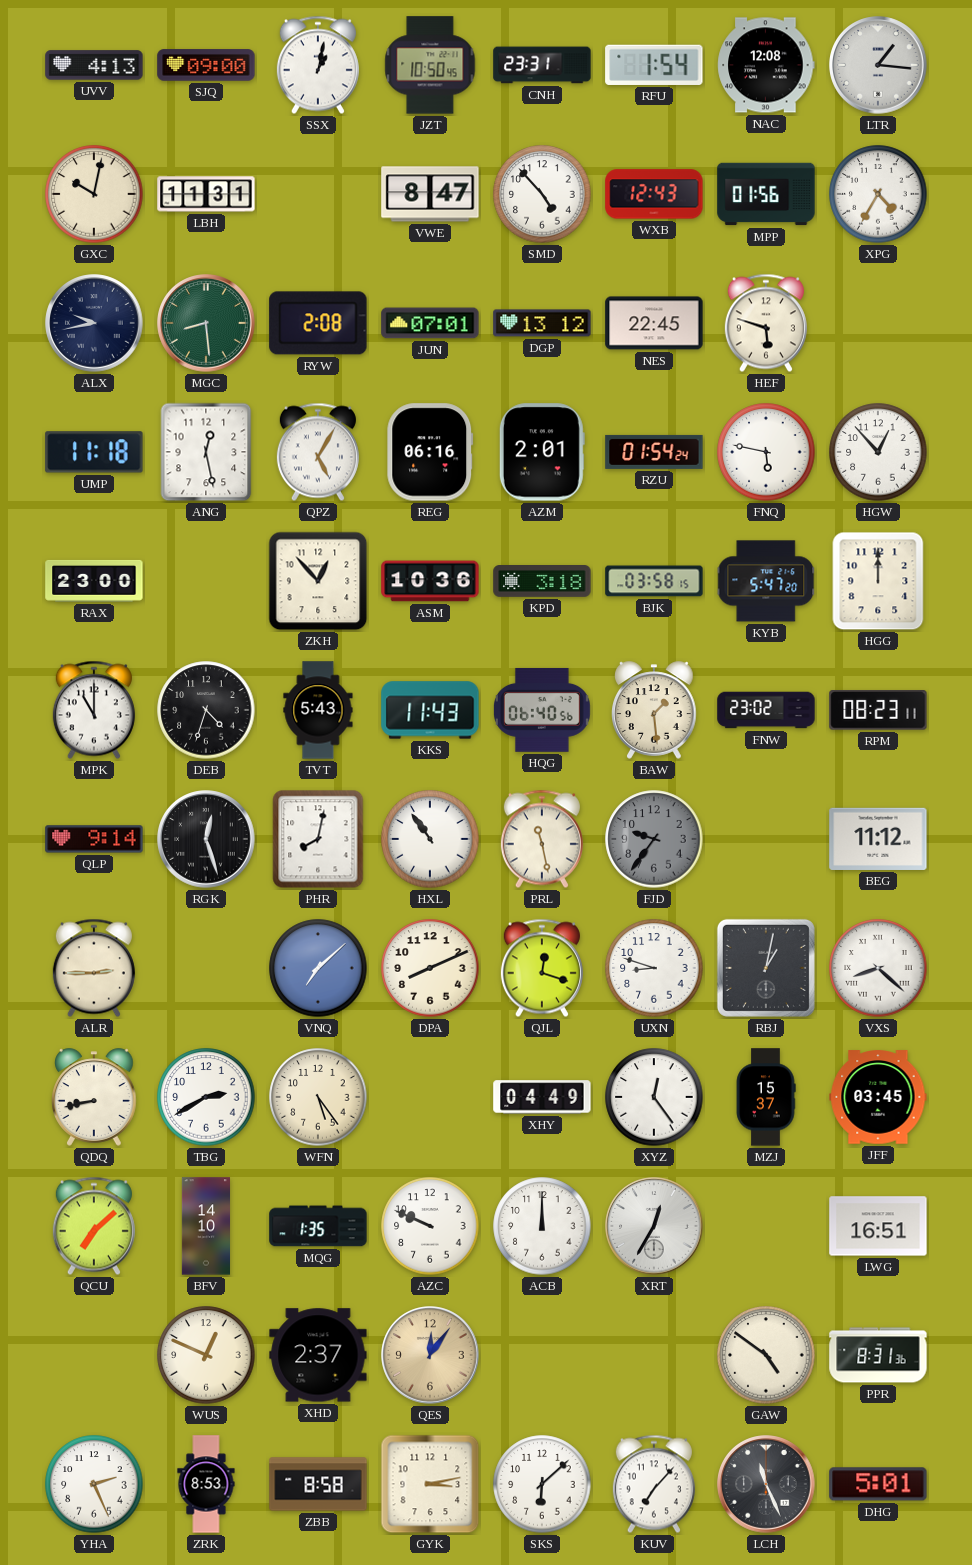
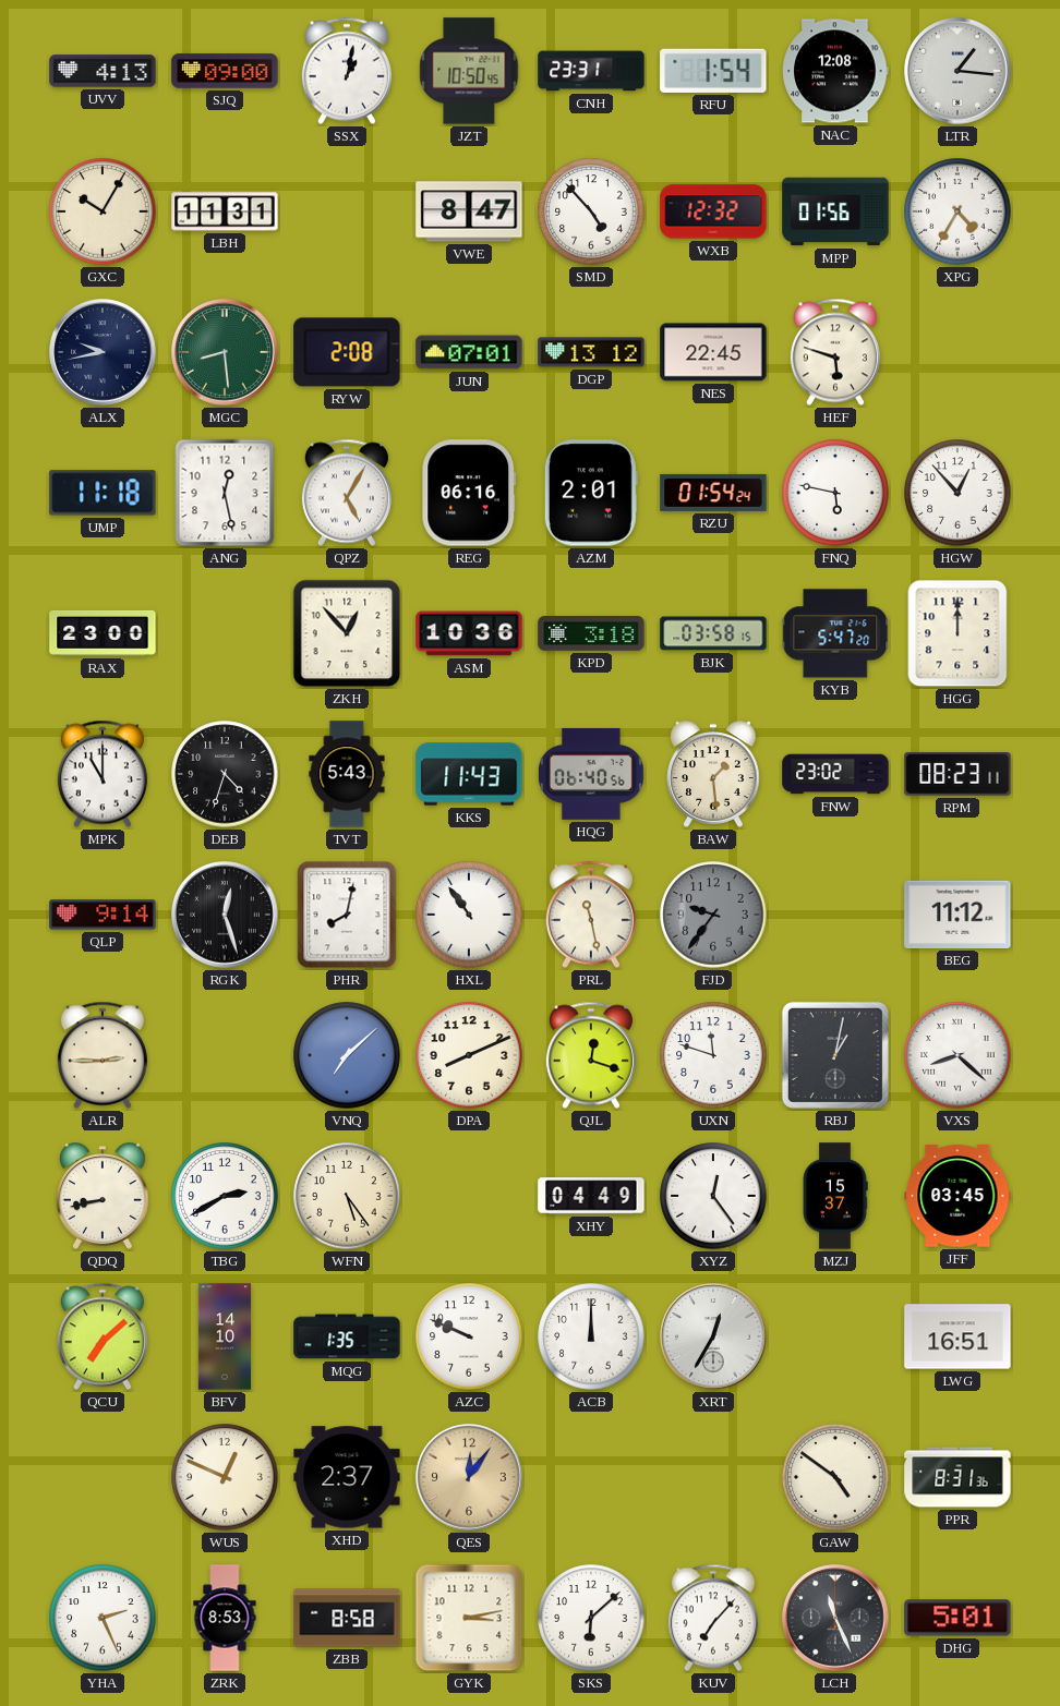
GXC: 10:02 -> 10:05 (103, 211)
WXB: 12:43 -> 12:32 (713, 211)
UXN: 8:48 -> 11:48 (713, 1055)
